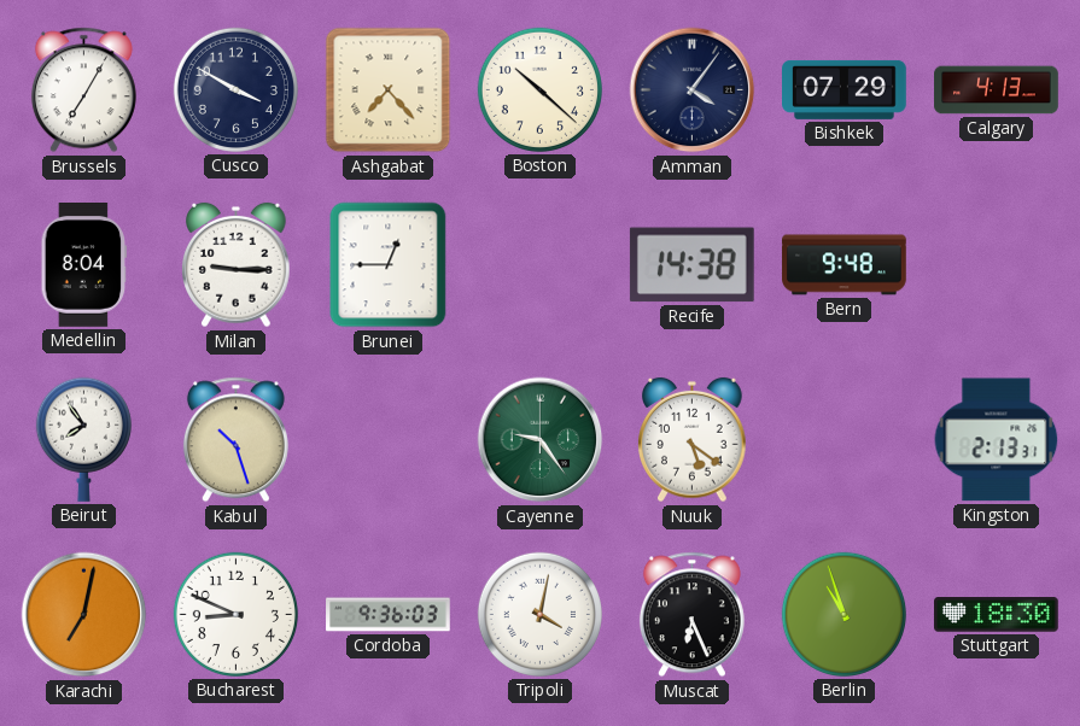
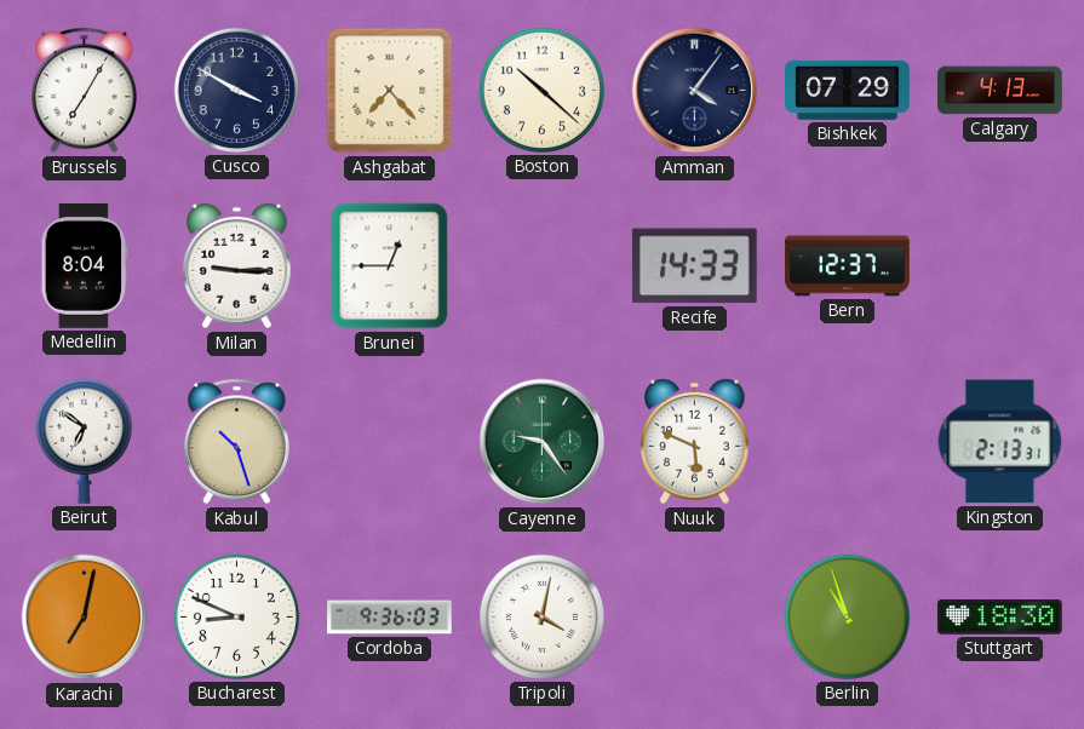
Recife: 14:38 -> 14:33 (694, 266)
Bern: 9:48 -> 12:37 (848, 266)
Beirut: 7:54 -> 6:51 (84, 441)
Nuuk: 5:21 -> 5:49 (695, 442)
Muscat: 6:26 -> none (691, 615)
